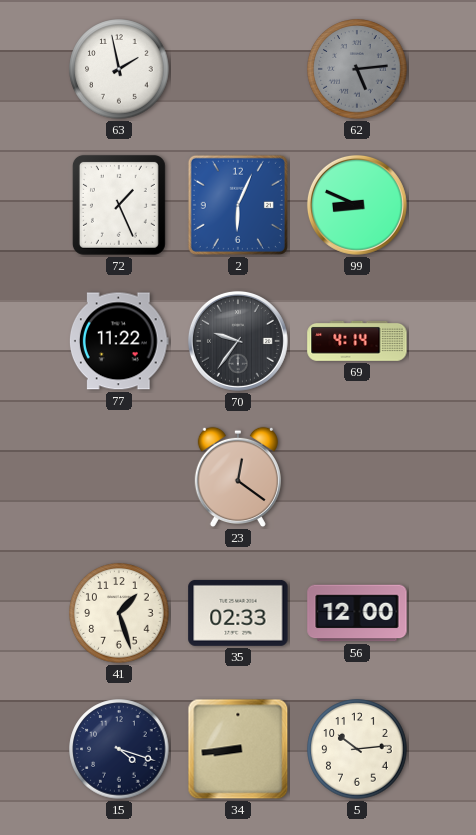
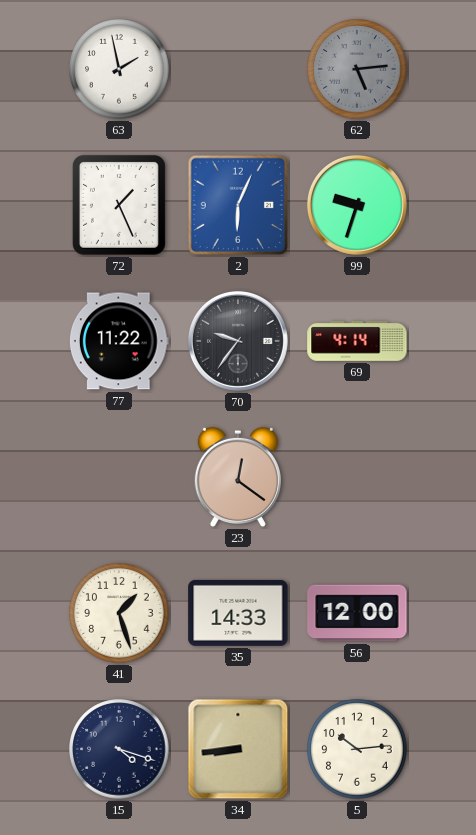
99: 8:49 -> 9:33 (357, 205)
35: 02:33 -> 14:33 (238, 613)
